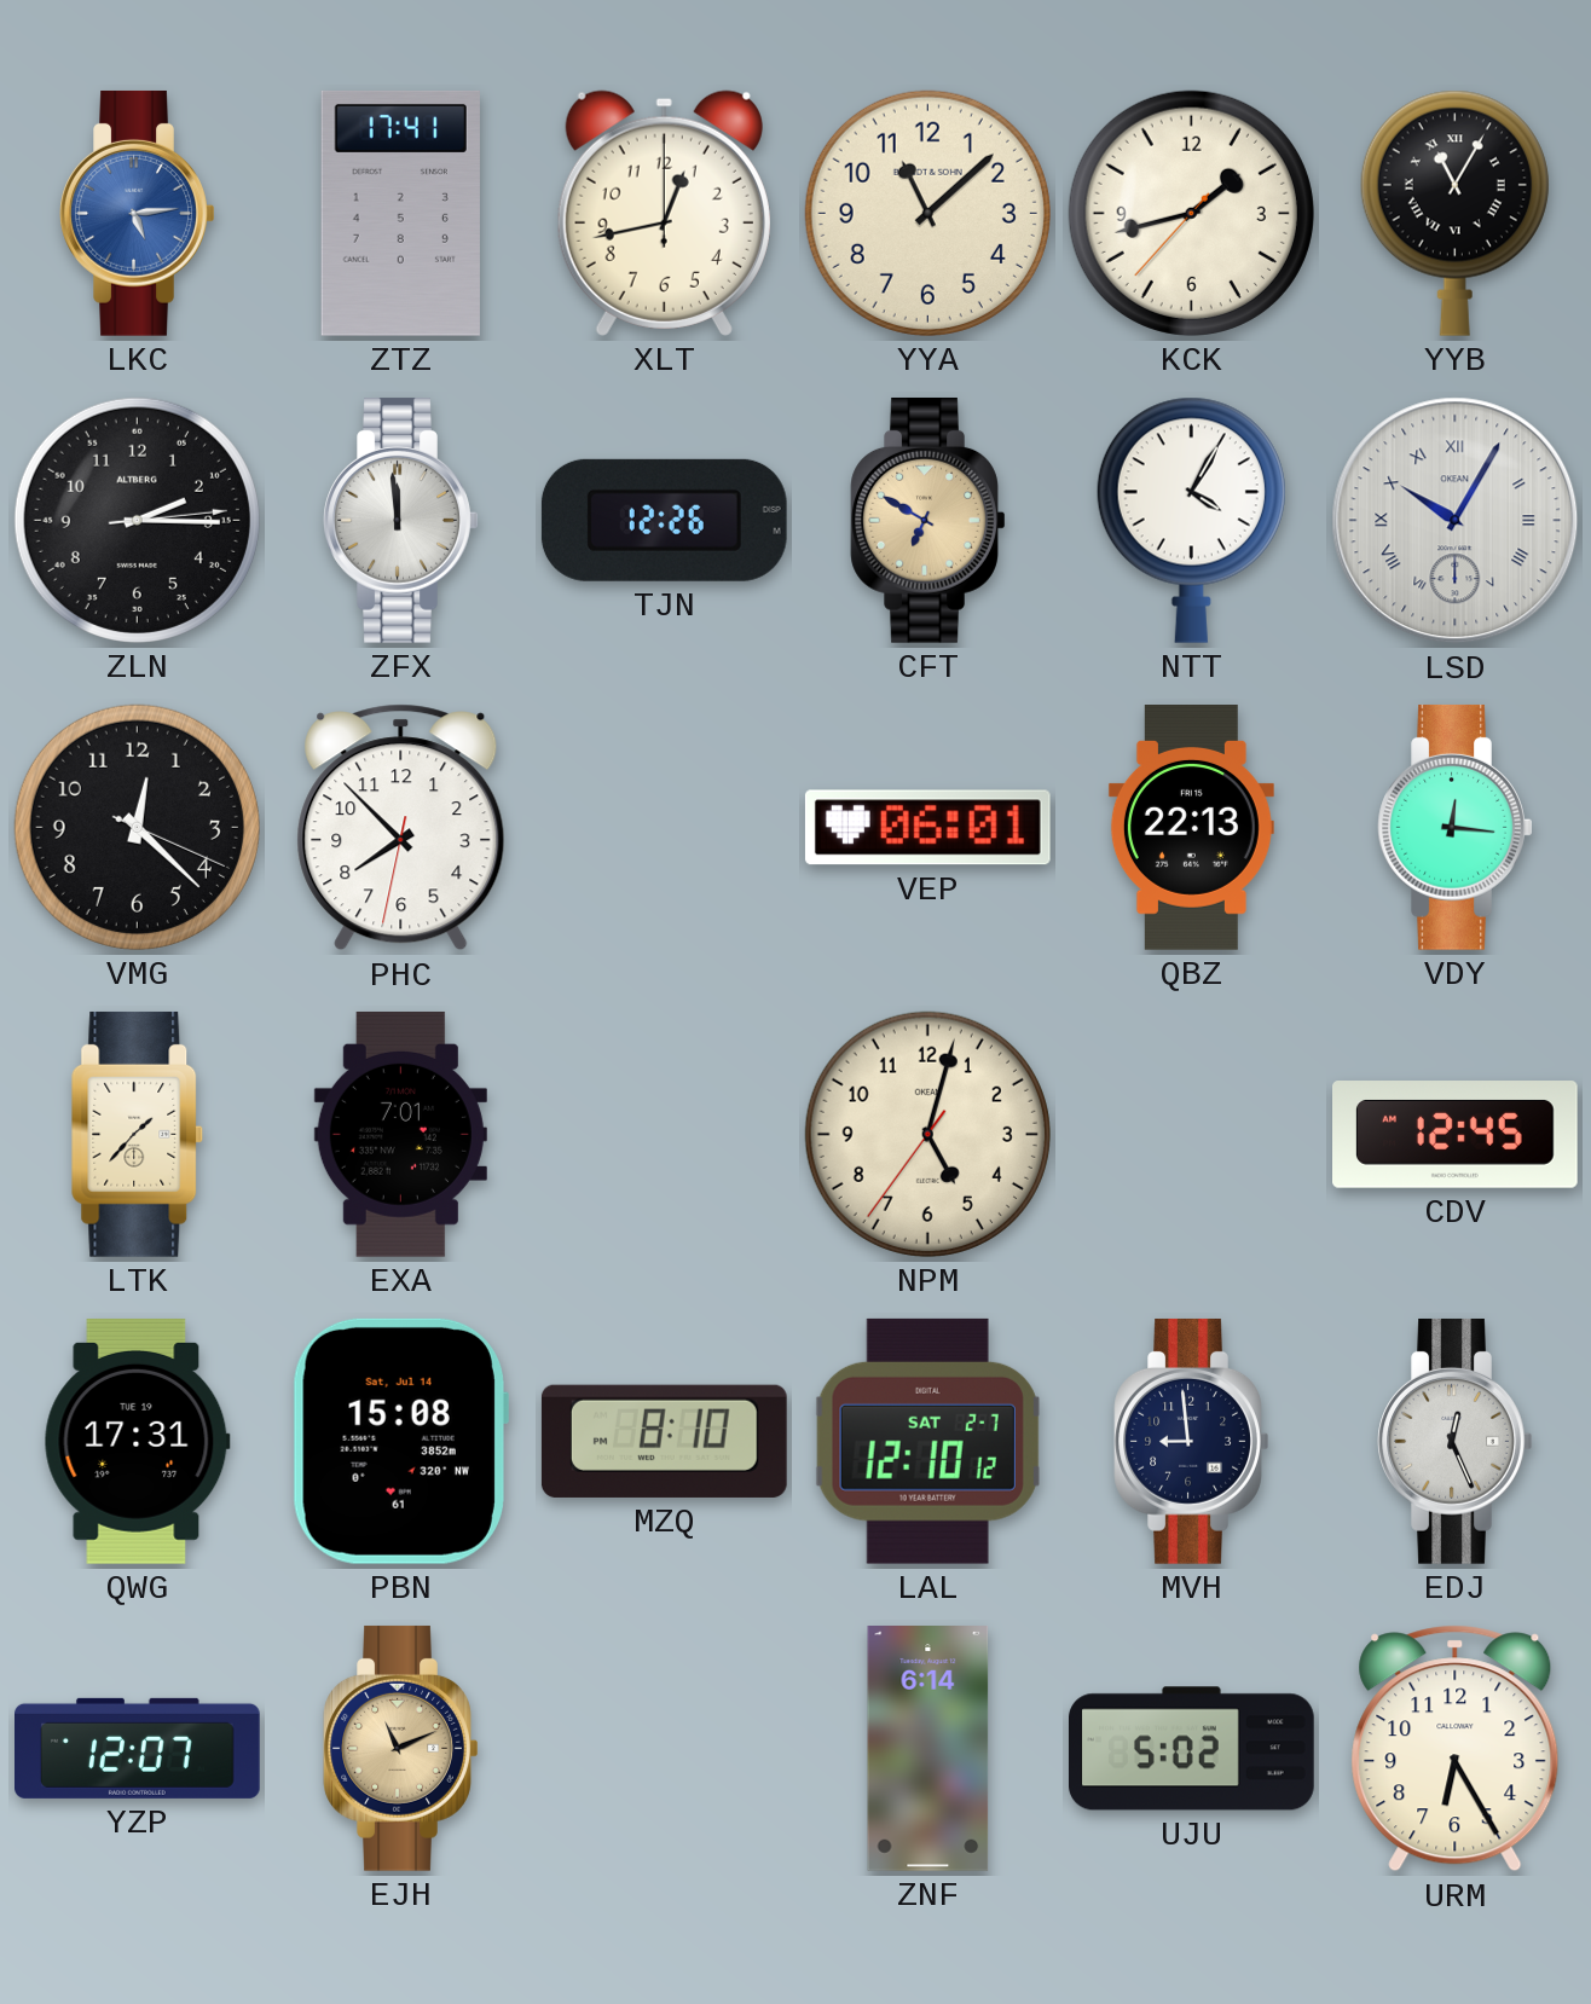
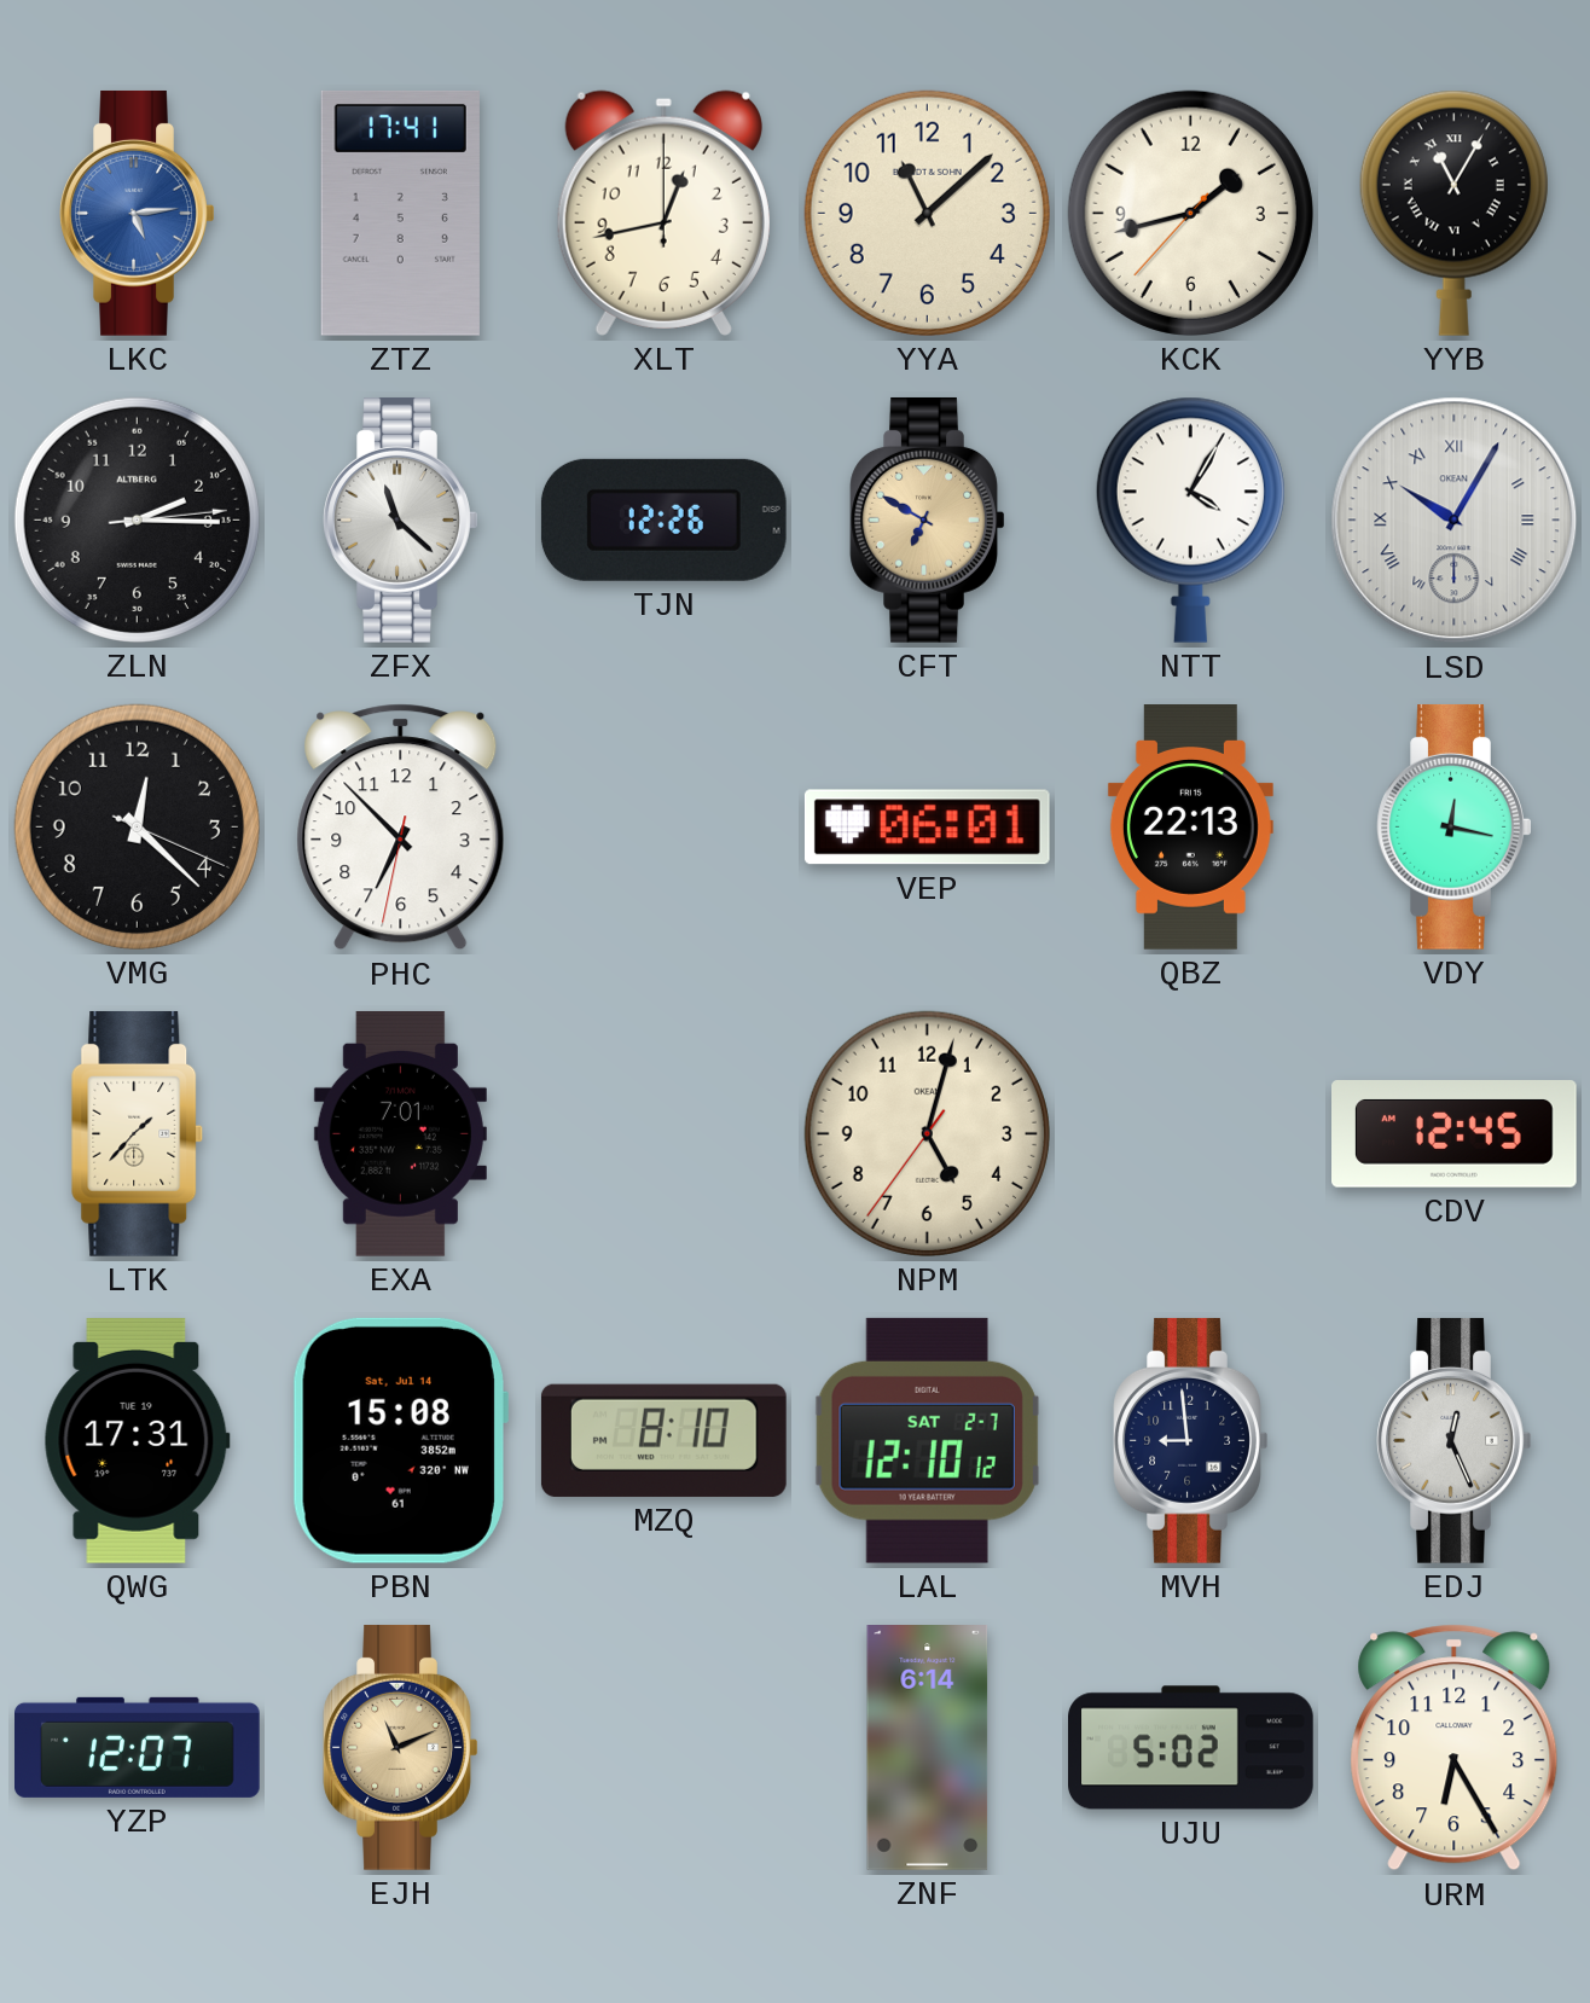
ZFX: 11:59 -> 11:22 (401, 519)
PHC: 7:52 -> 6:52 (401, 828)
VDY: 12:16 -> 12:17 (1455, 826)
